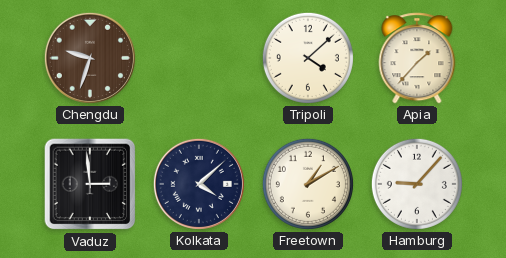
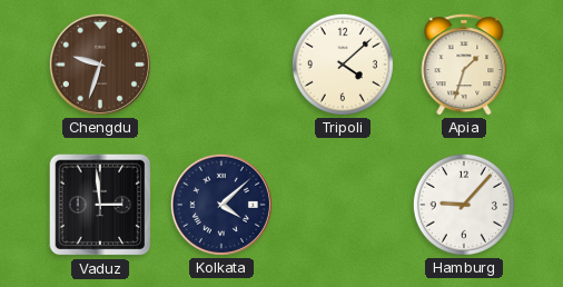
Apia: 1:37 -> 1:33 (464, 65)
Freetown: 1:10 -> none (308, 184)
